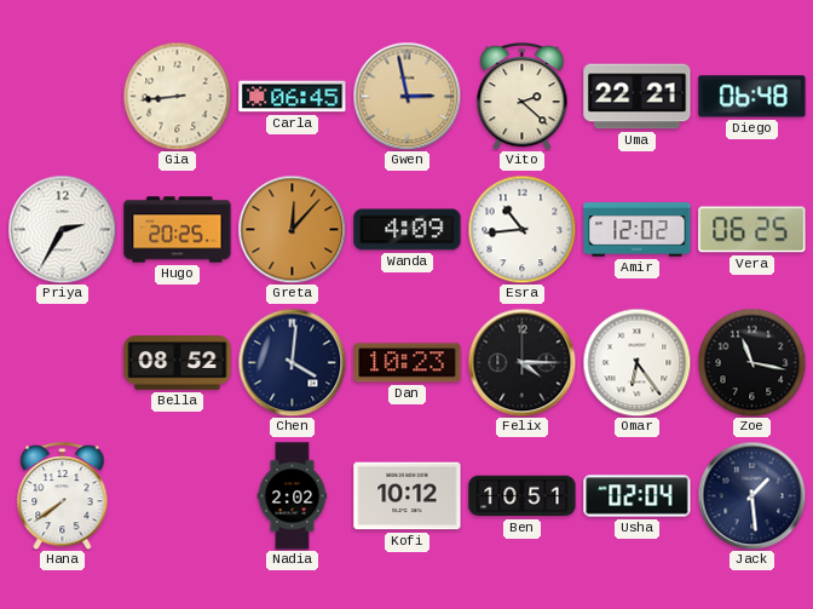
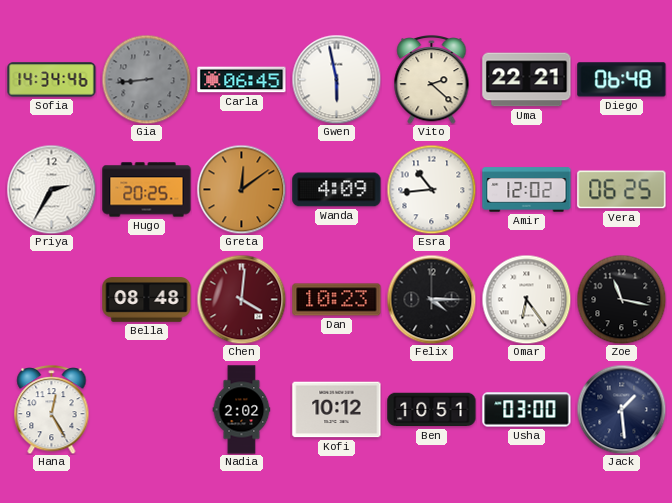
Sofia: none -> 14:34 (52, 80)
Gia dial: cream -> grey (146, 79)
Gwen: 2:58 -> 5:58 (336, 79)
Gwen dial: champagne -> white (336, 79)
Greta: 12:07 -> 12:09 (241, 189)
Bella: 08:52 -> 08:48 (147, 300)
Chen dial: navy -> burgundy (241, 299)
Hana: 7:39 -> 12:25 (52, 410)
Usha: 02:04 -> 03:00 (527, 410)
